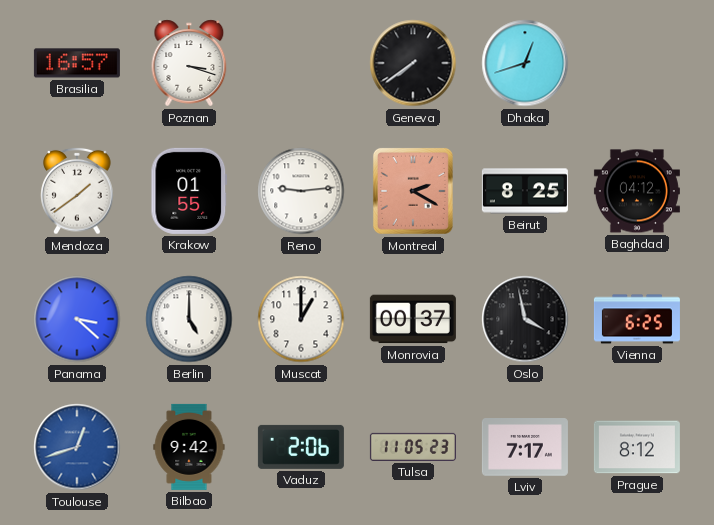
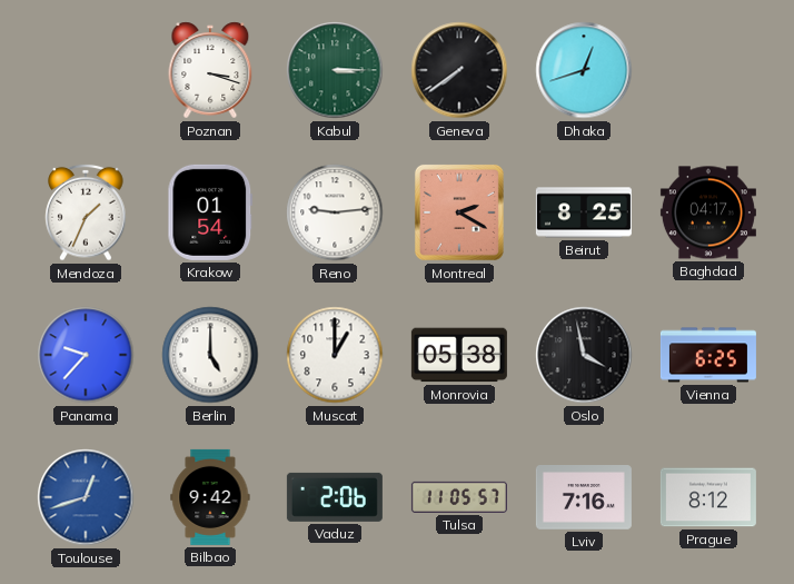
Brasilia: 16:57 -> none (77, 63)
Kabul: none -> 3:15 (335, 70)
Mendoza: 1:39 -> 1:34 (86, 212)
Krakow: 01:55 -> 01:54 (210, 212)
Baghdad: 04:12 -> 04:17 (708, 212)
Panama: 3:22 -> 9:37 (86, 355)
Monrovia: 00:37 -> 05:38 (459, 355)
Tulsa: 11:05:23 -> 11:05:57 (459, 497)
Lviv: 7:17 -> 7:16 (584, 498)
